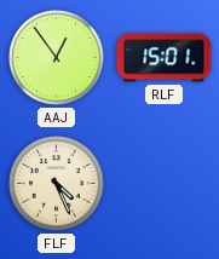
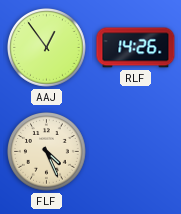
RLF: 15:01 -> 14:26 (136, 48)
